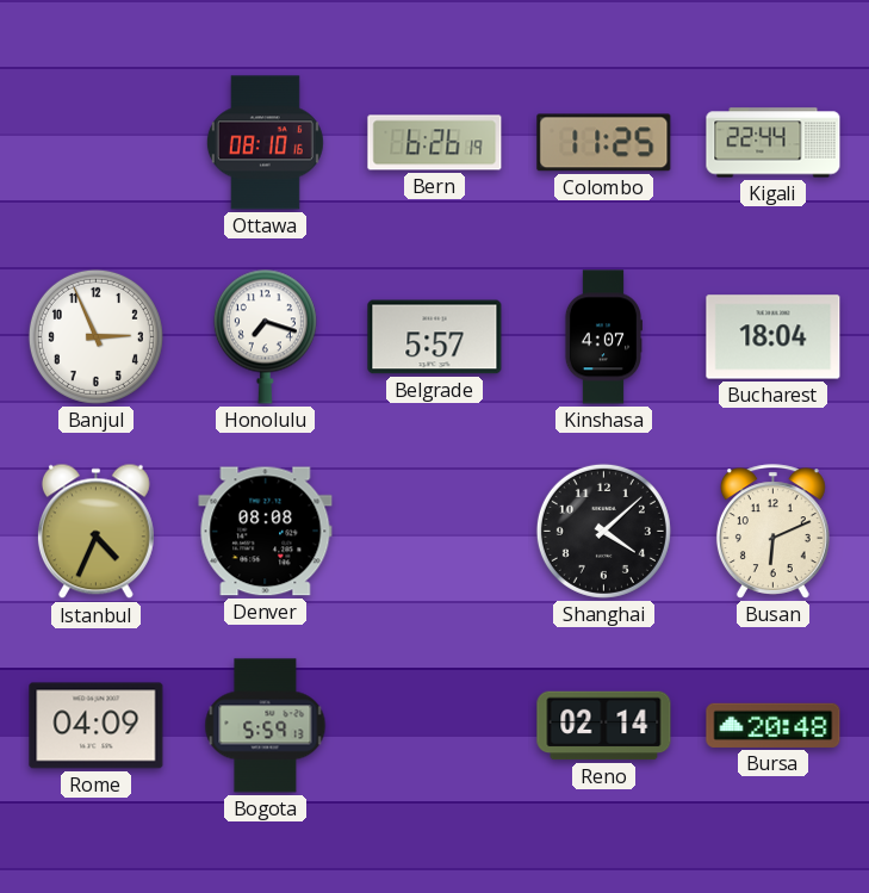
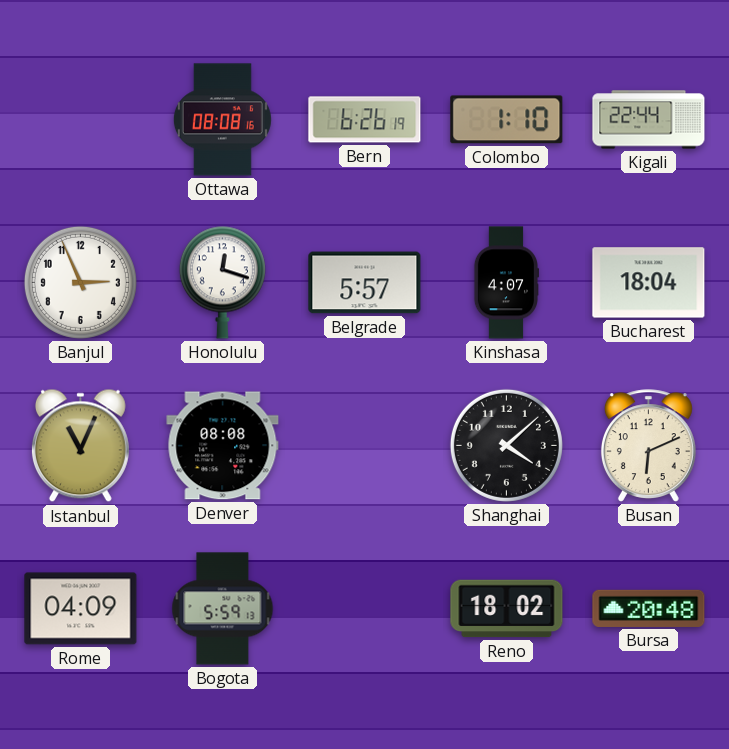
Ottawa: 08:10 -> 08:08 (222, 120)
Colombo: 11:25 -> 1:10 (507, 120)
Honolulu: 7:18 -> 12:18 (222, 282)
Istanbul: 4:34 -> 11:04 (80, 446)
Reno: 02:14 -> 18:02 (507, 609)
